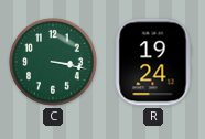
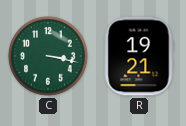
R: 19:24 -> 19:21 (139, 56)
